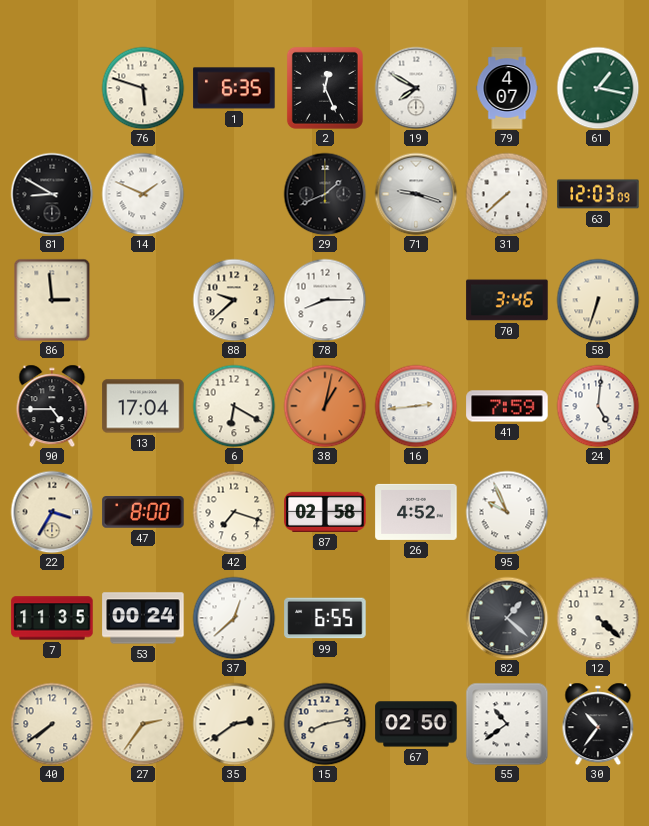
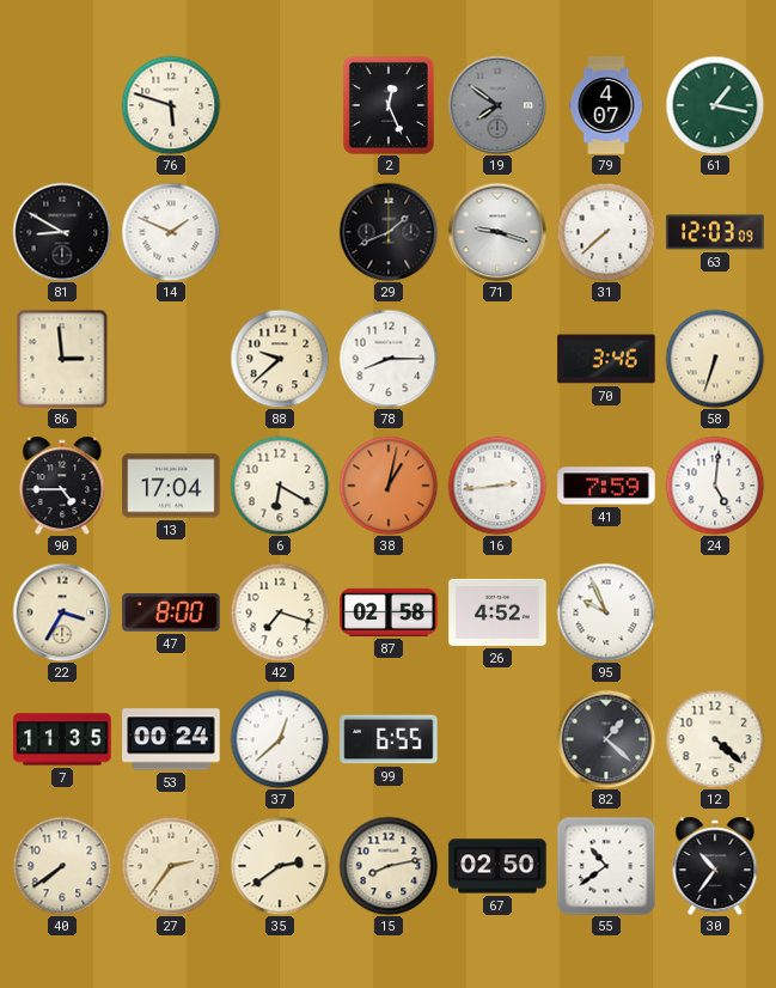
1: 6:35 -> none (234, 88)
19: 7:50 -> 7:51 (497, 105)
19 dial: white -> grey (497, 105)
